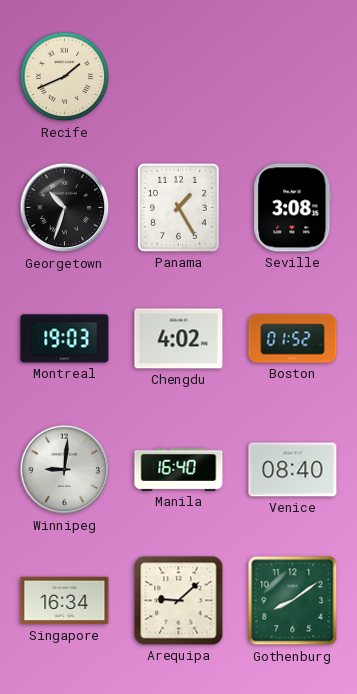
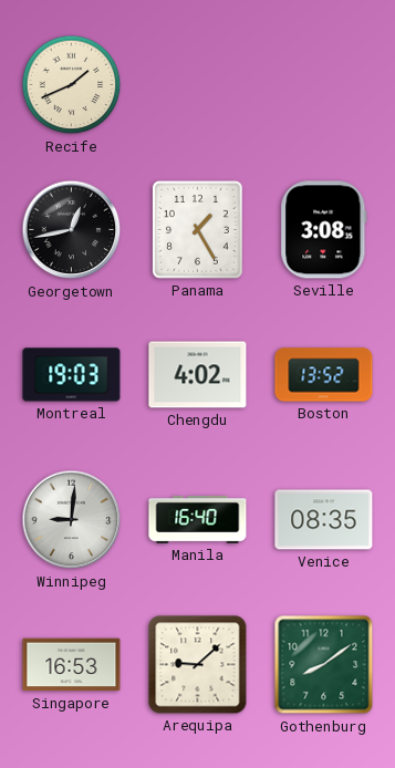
Georgetown: 10:33 -> 12:43 (72, 230)
Boston: 01:52 -> 13:52 (324, 375)
Venice: 08:40 -> 08:35 (324, 520)
Singapore: 16:34 -> 16:53 (72, 665)
